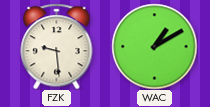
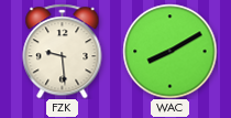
WAC: 1:10 -> 8:10 (169, 51)
